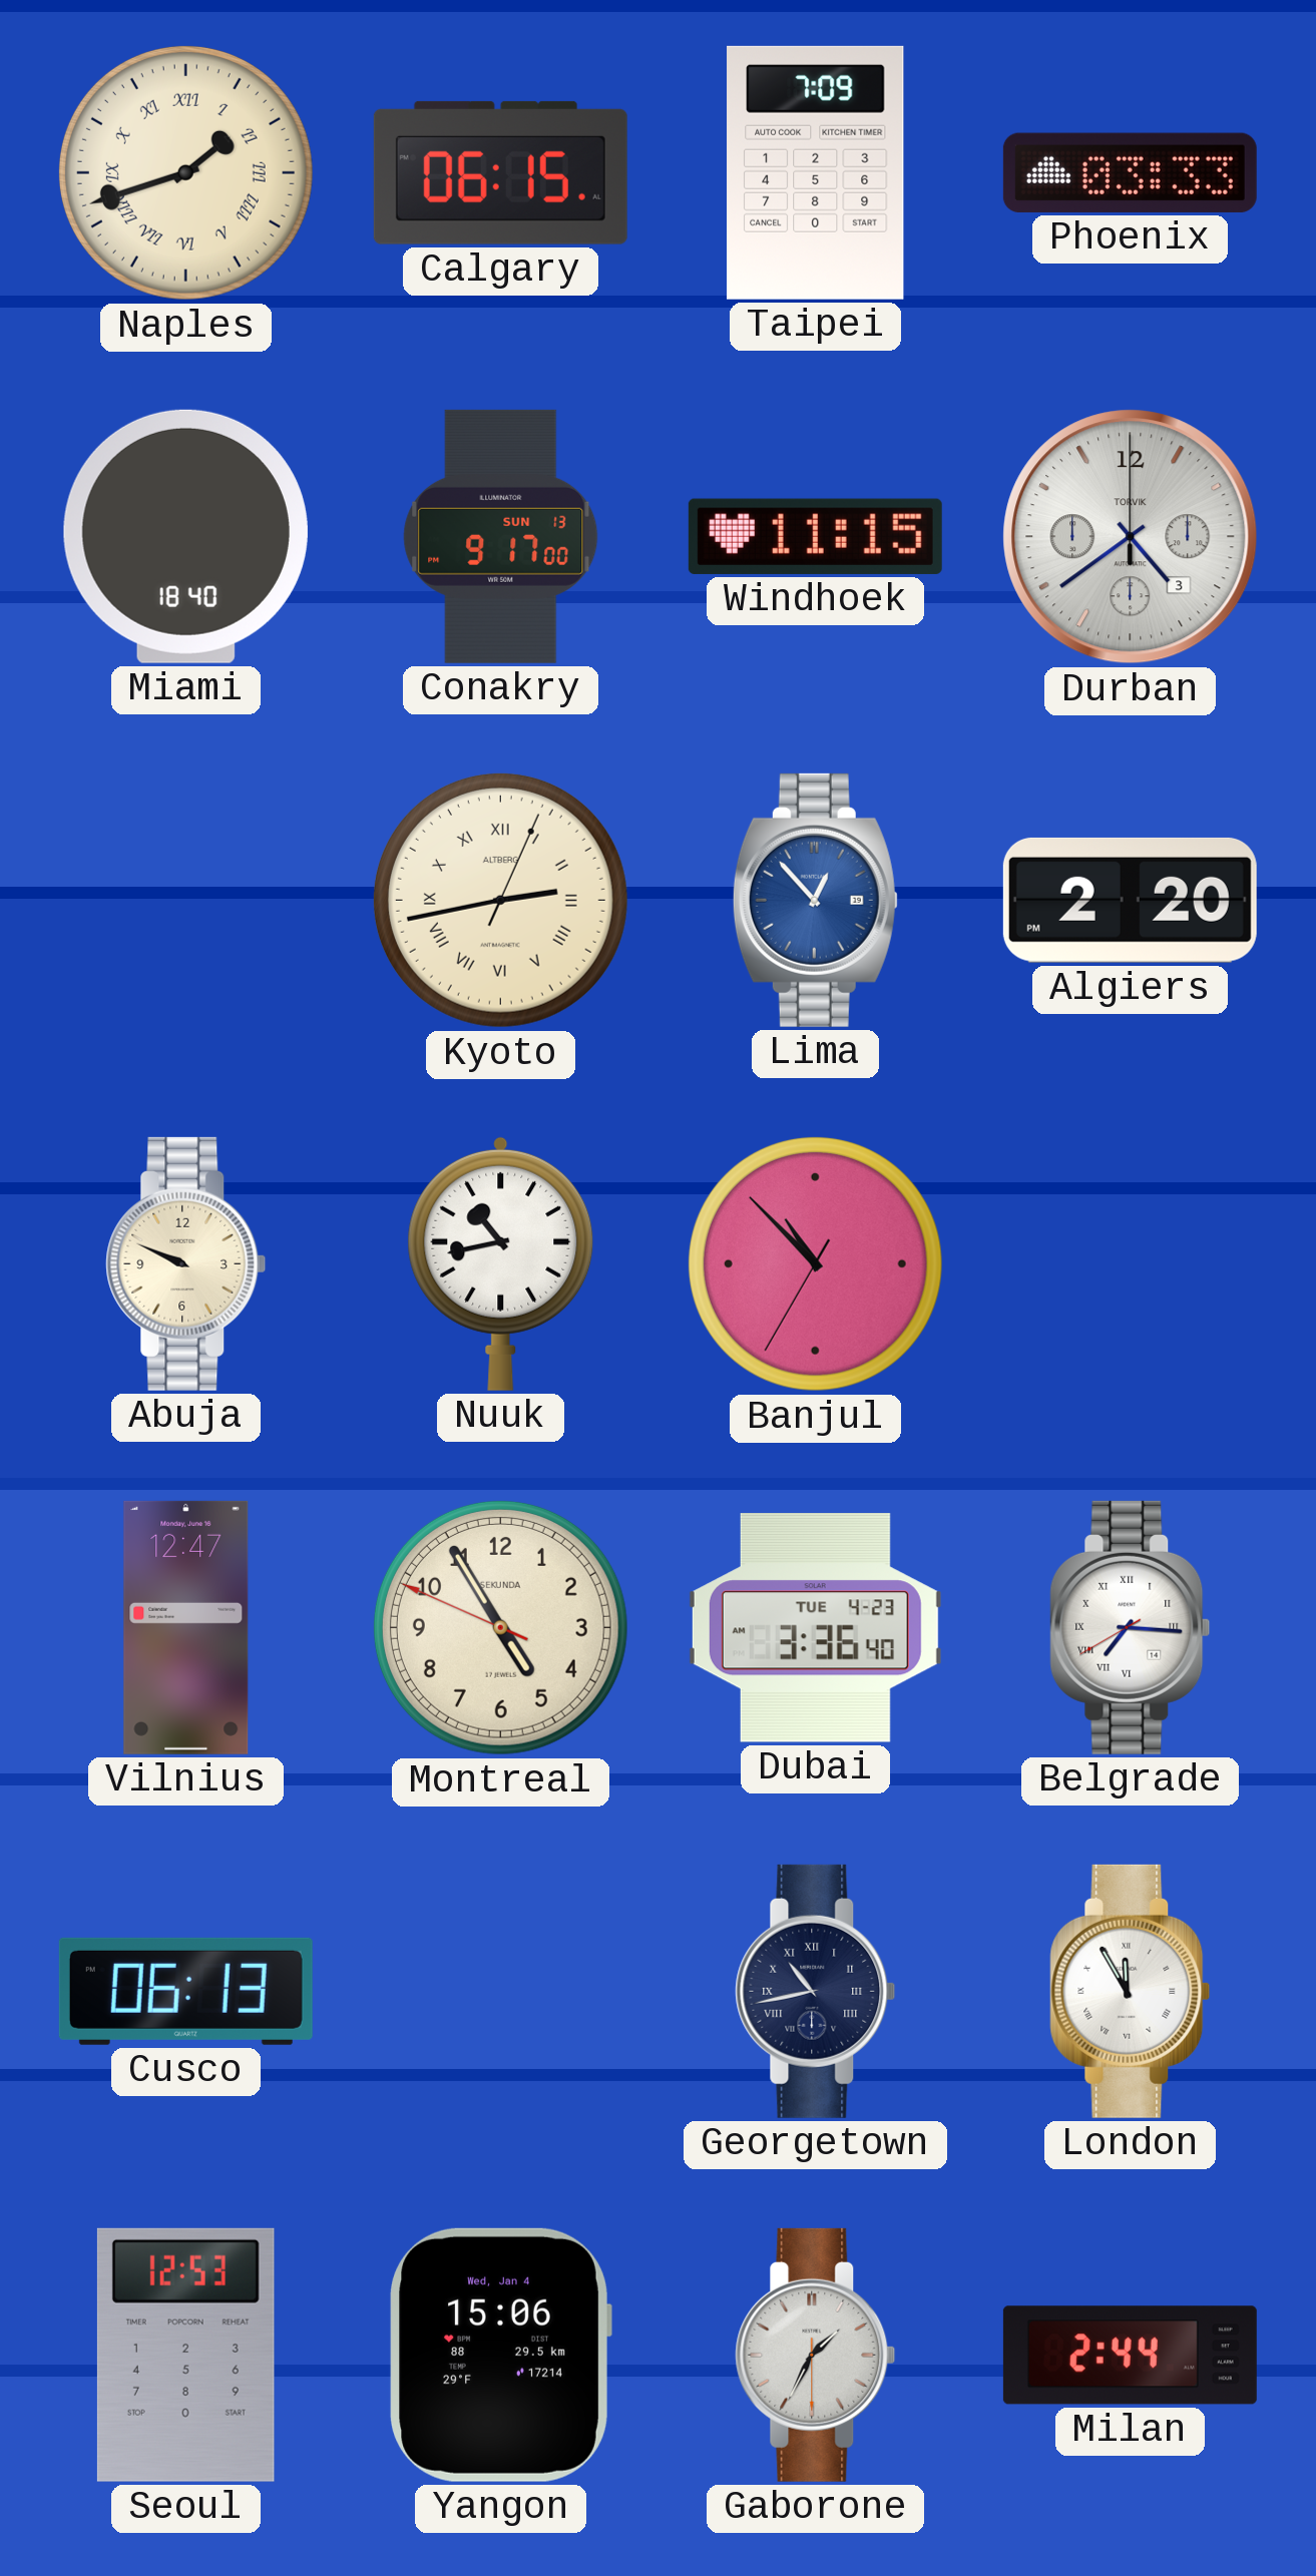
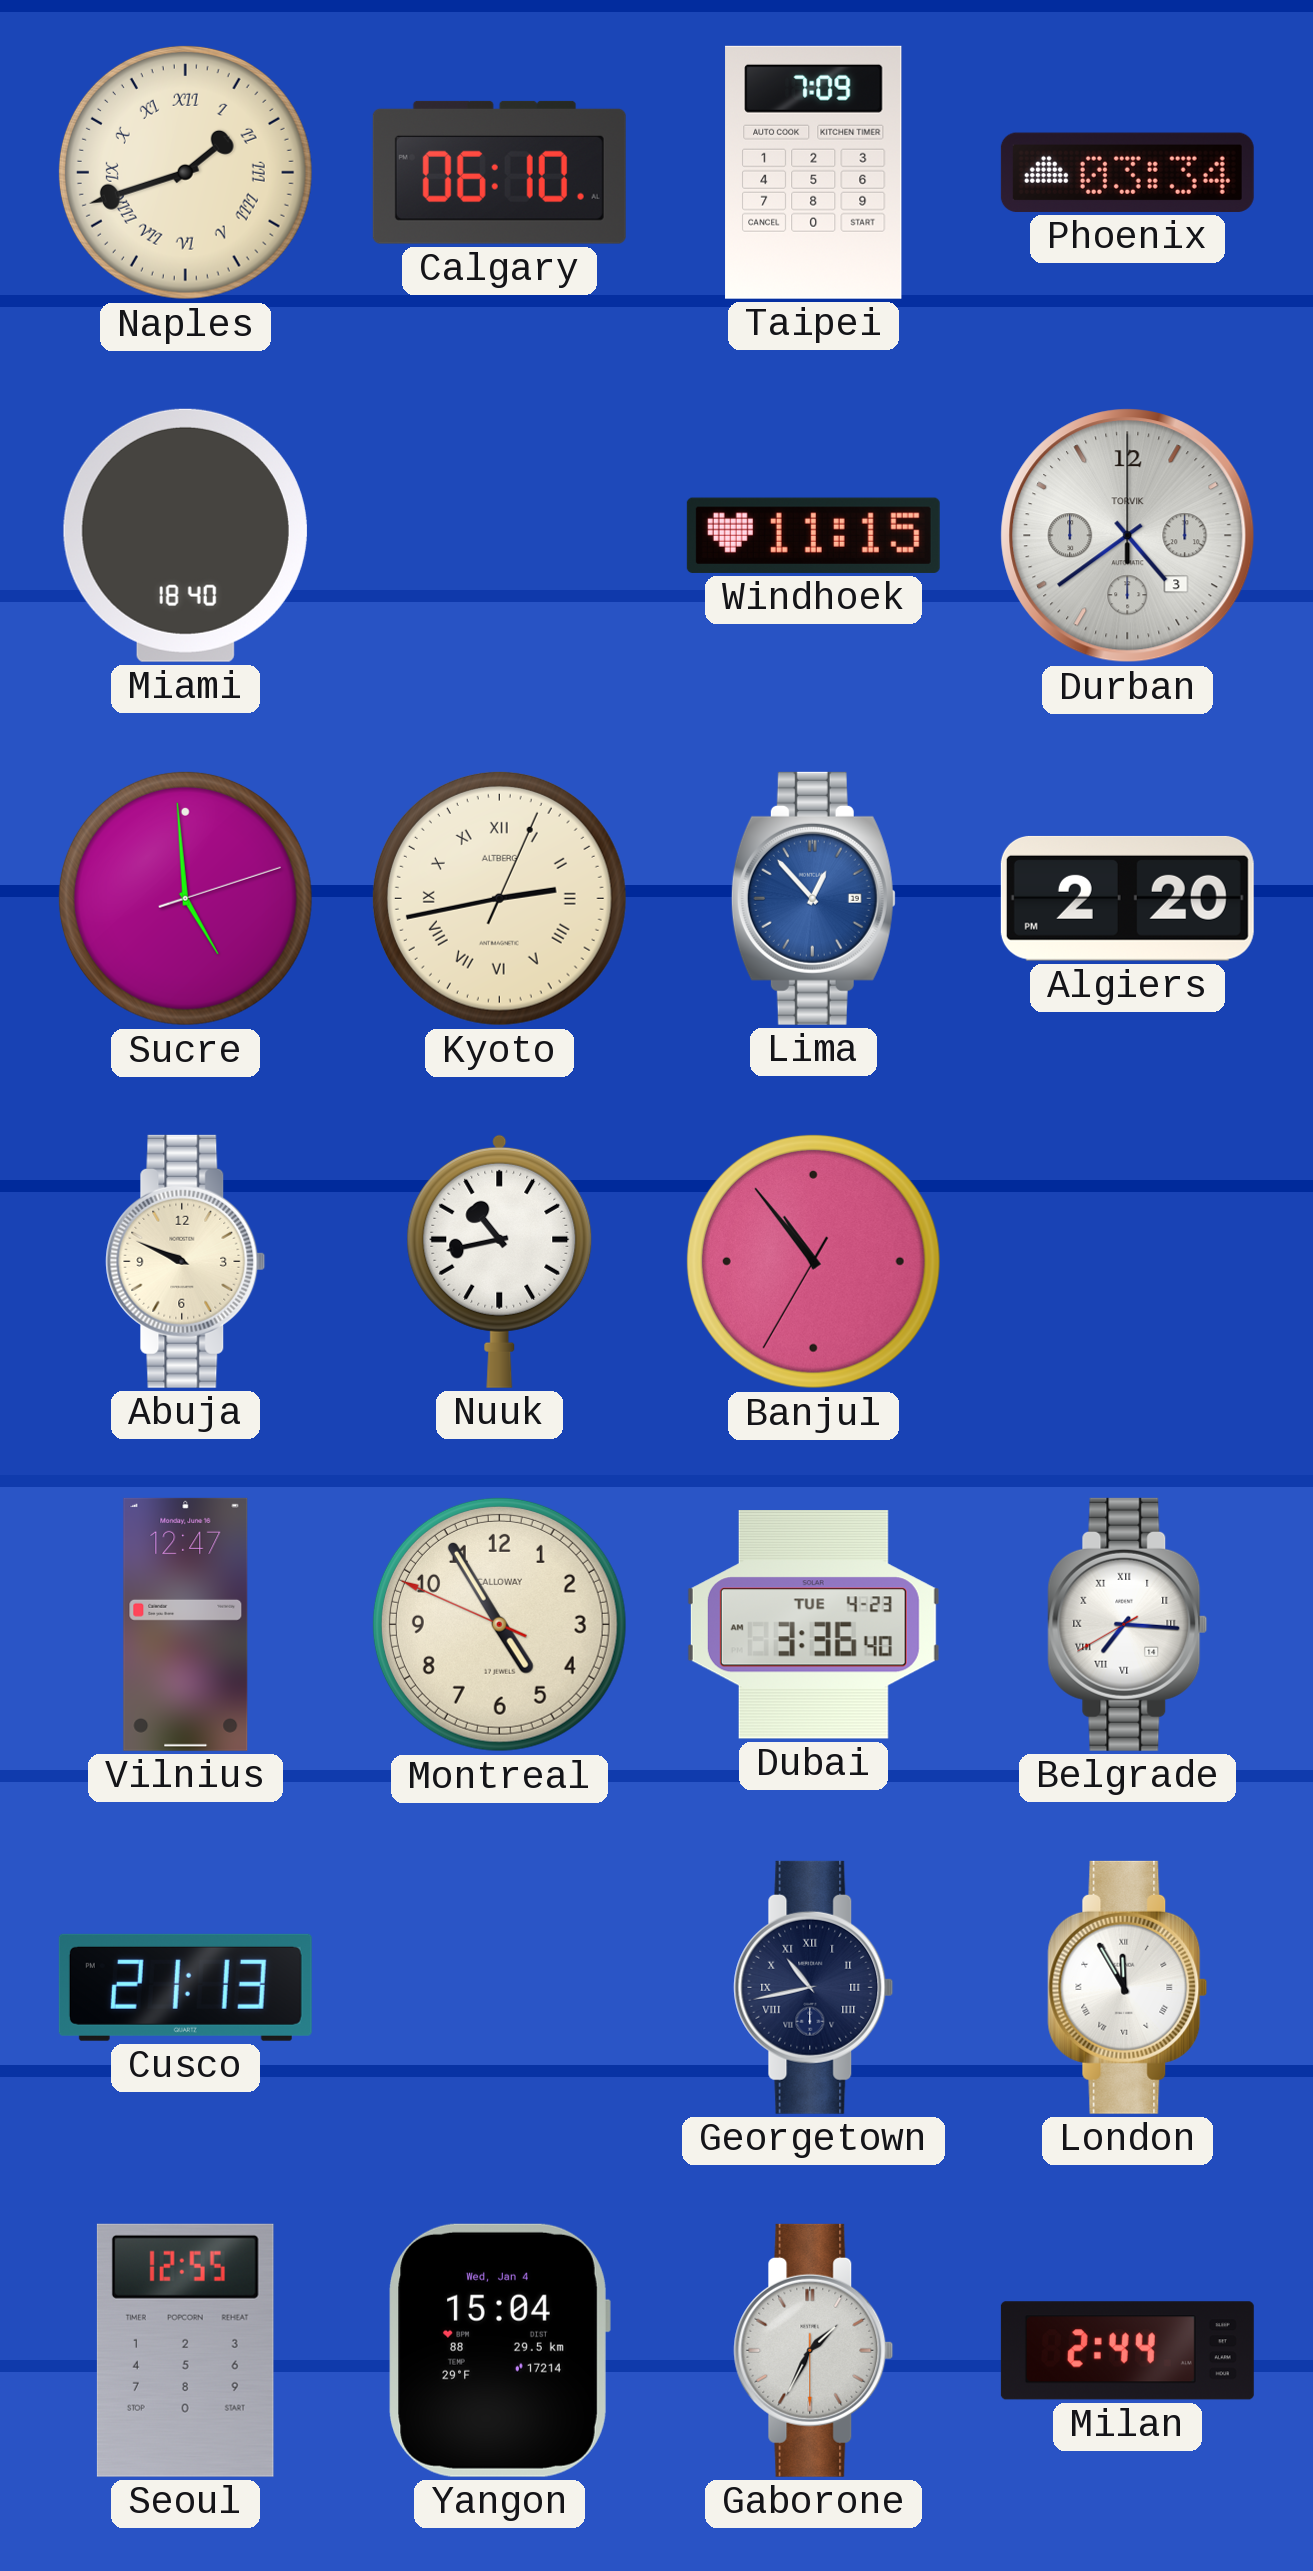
Calgary: 06:15 -> 06:10 (499, 172)
Phoenix: 03:33 -> 03:34 (1127, 172)
Conakry: 9:17 -> none (501, 536)
Sucre: none -> 4:59 (185, 898)
Banjul: 10:52 -> 10:53 (813, 1261)
Montreal brand: SEKUNDA -> CALLOWAY (499, 1624)
Cusco: 06:13 -> 21:13 (185, 1987)
Seoul: 12:53 -> 12:55 (185, 2350)
Yangon: 15:06 -> 15:04 (499, 2350)
